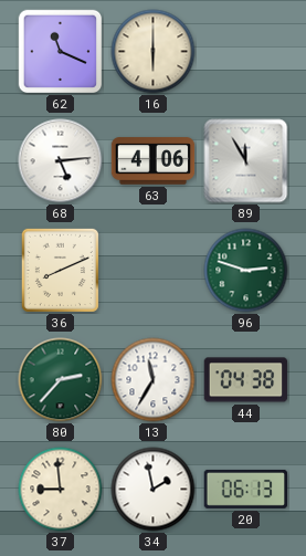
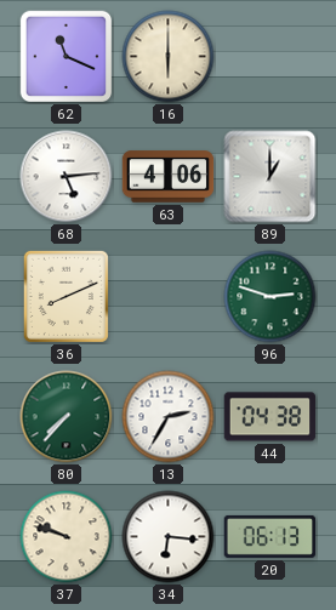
89: 11:55 -> 1:00 (270, 177)
80: 2:37 -> 7:37 (67, 417)
13: 11:35 -> 2:35 (169, 417)
37: 8:59 -> 9:48 (67, 537)
34: 1:58 -> 6:16 (169, 537)
